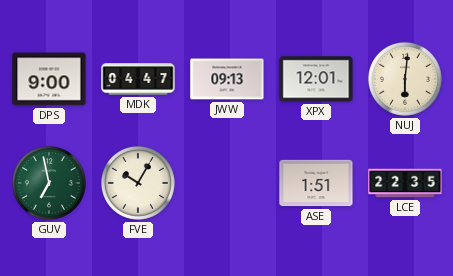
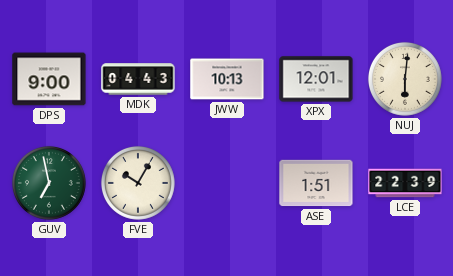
MDK: 04:47 -> 04:43 (138, 79)
JWW: 09:13 -> 10:13 (227, 79)
LCE: 22:35 -> 22:39 (405, 183)
